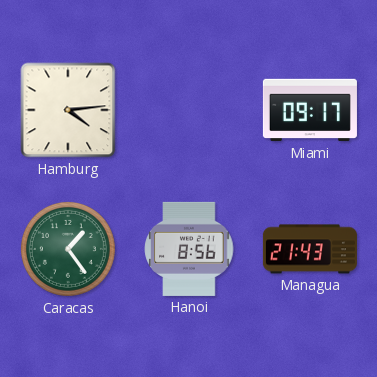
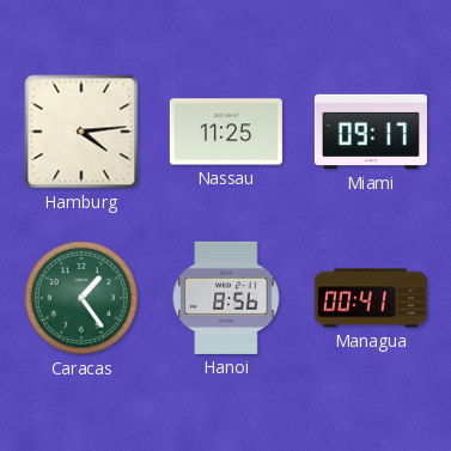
Nassau: none -> 11:25 (226, 132)
Managua: 21:43 -> 00:41 (371, 298)
